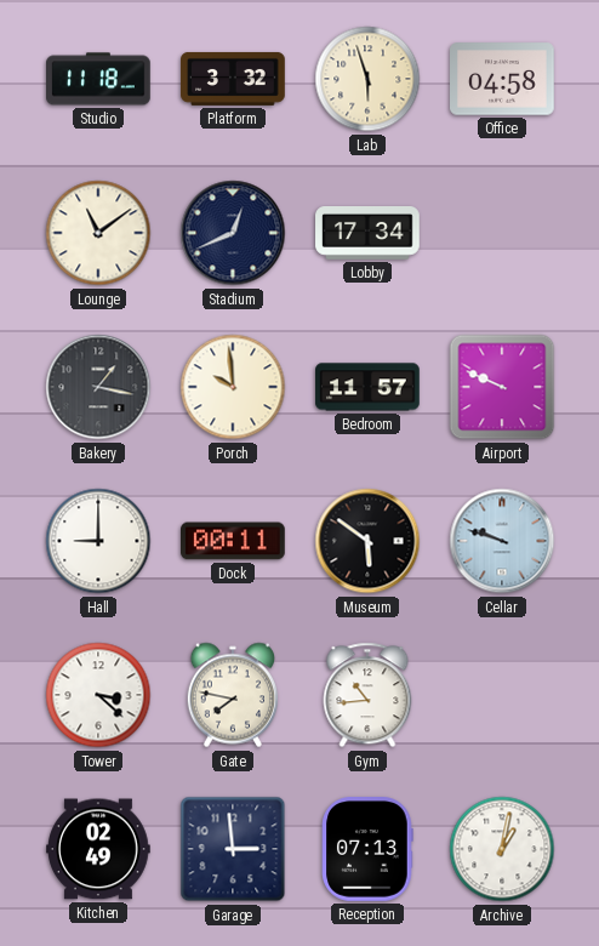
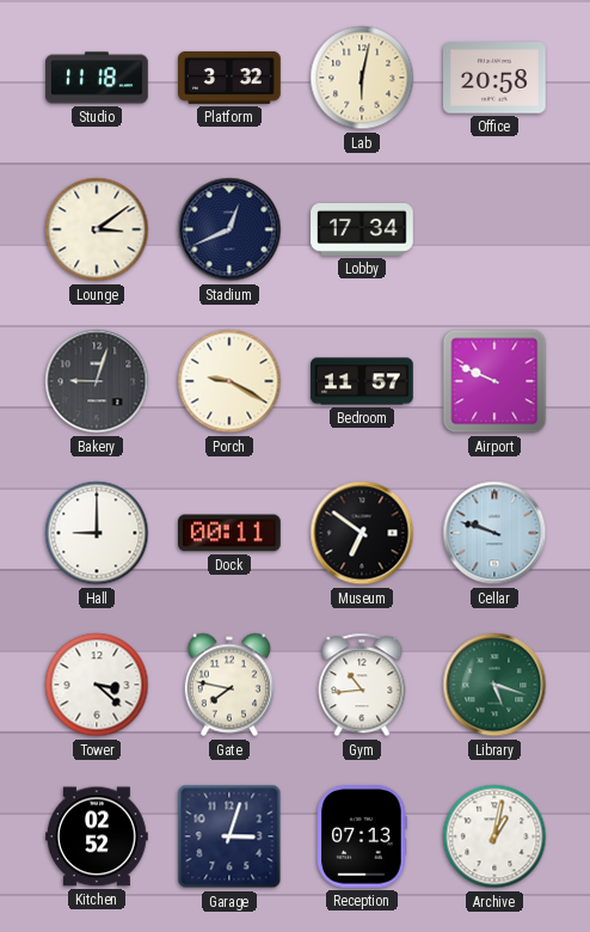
Lab: 5:57 -> 6:02 (362, 78)
Office: 04:58 -> 20:58 (496, 78)
Lounge: 11:09 -> 3:09 (97, 229)
Bakery: 1:17 -> 9:03 (97, 381)
Porch: 9:59 -> 9:20 (229, 381)
Museum: 5:51 -> 6:51 (362, 533)
Library: none -> 5:18 (494, 685)
Kitchen: 02:49 -> 02:52 (97, 836)
Garage: 2:59 -> 3:03 (229, 836)
